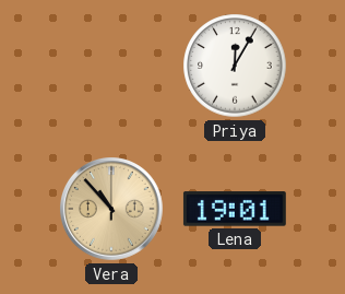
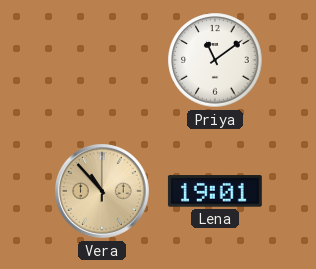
Priya: 12:05 -> 11:09 (215, 60)
